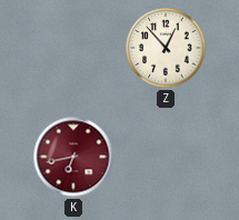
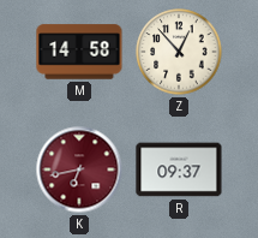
M: none -> 14:58 (79, 52)
R: none -> 09:37 (179, 169)
